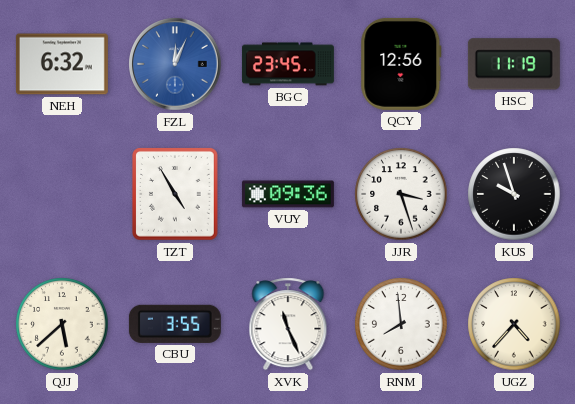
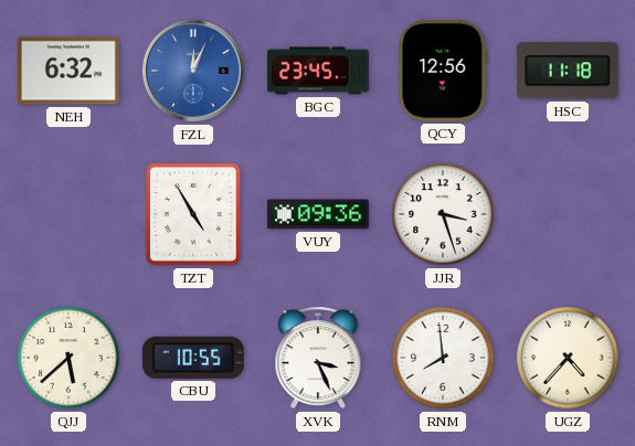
HSC: 11:19 -> 11:18 (568, 71)
KUS: 9:57 -> none (514, 194)
CBU: 3:55 -> 10:55 (193, 358)
XVK: 11:26 -> 3:26 (318, 358)
